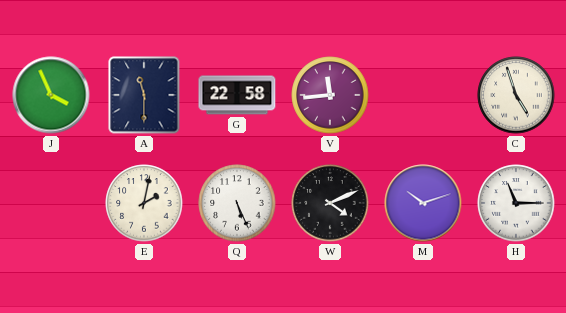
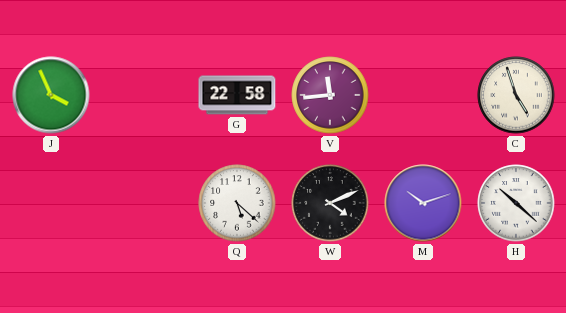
A: 11:30 -> none (144, 95)
E: 2:02 -> none (144, 203)
Q: 5:26 -> 5:22 (237, 203)
H: 11:15 -> 10:22 (516, 203)
